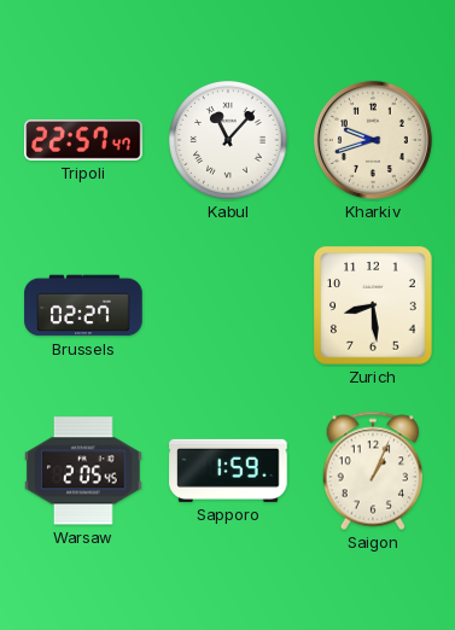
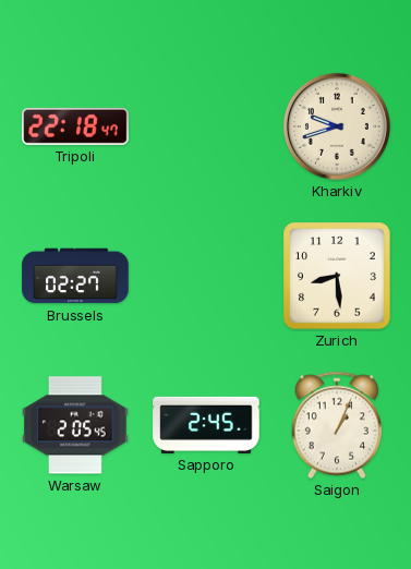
Tripoli: 22:57 -> 22:18 (75, 126)
Kabul: 11:07 -> none (229, 141)
Sapporo: 1:59 -> 2:45 (206, 425)
